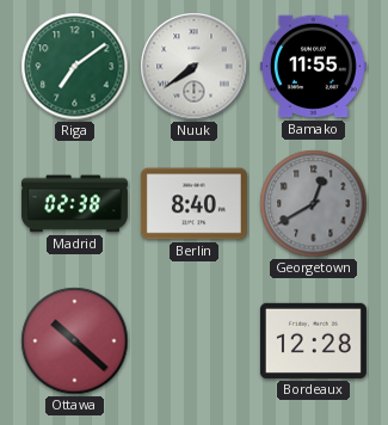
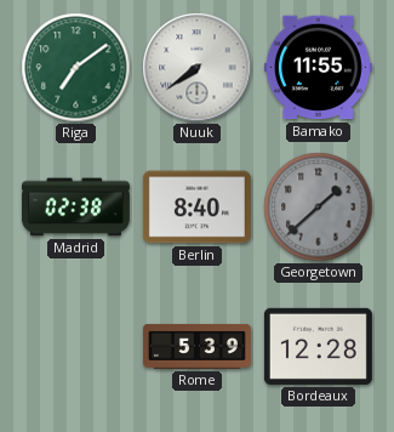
Georgetown: 12:40 -> 1:38 (319, 208)
Ottawa: 10:22 -> none (75, 341)
Rome: none -> 5:39 (196, 346)
